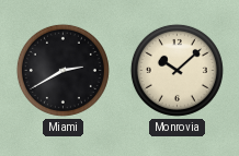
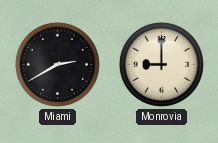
Monrovia: 10:08 -> 9:00 (161, 64)
